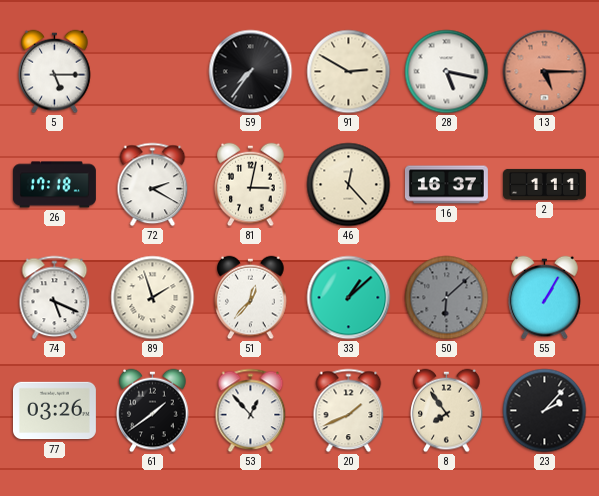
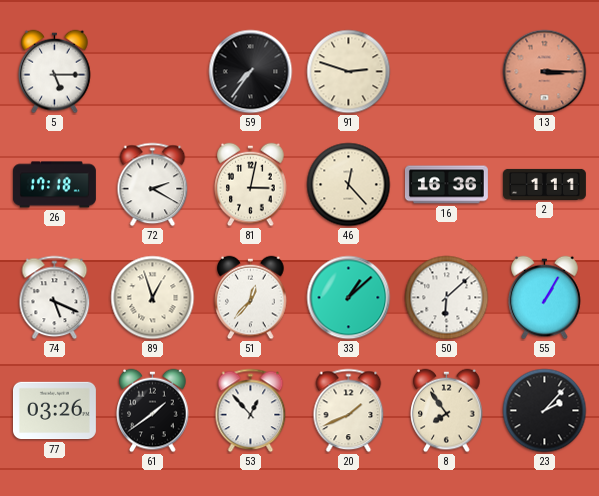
91: 2:50 -> 2:48 (349, 72)
28: 5:17 -> none (447, 72)
13: 5:15 -> 3:15 (545, 72)
16: 16:37 -> 16:36 (446, 185)
89: 1:57 -> 12:57 (153, 298)
50 dial: grey -> white (447, 298)
